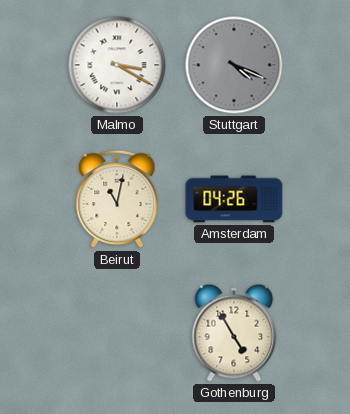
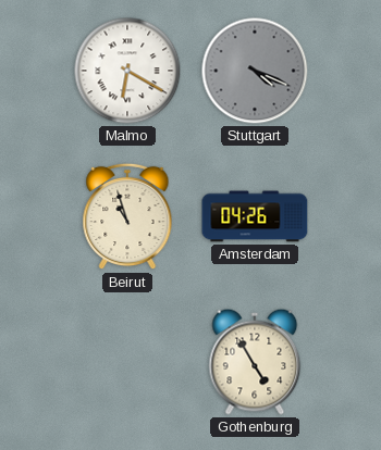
Malmo: 3:20 -> 6:20 (127, 71)
Beirut: 11:02 -> 10:57 (127, 216)
